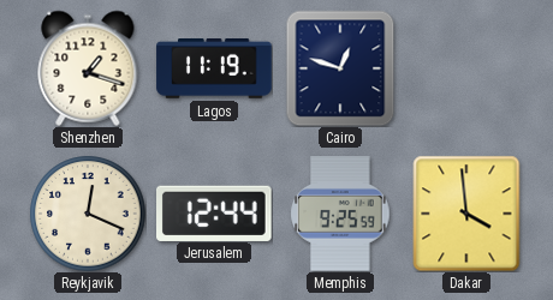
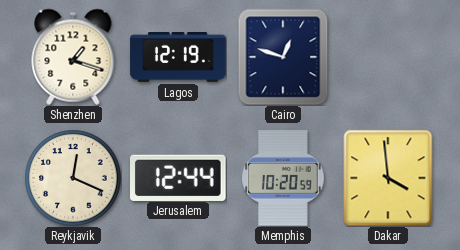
Lagos: 11:19 -> 12:19 (178, 58)
Memphis: 9:25 -> 10:20 (283, 178)
